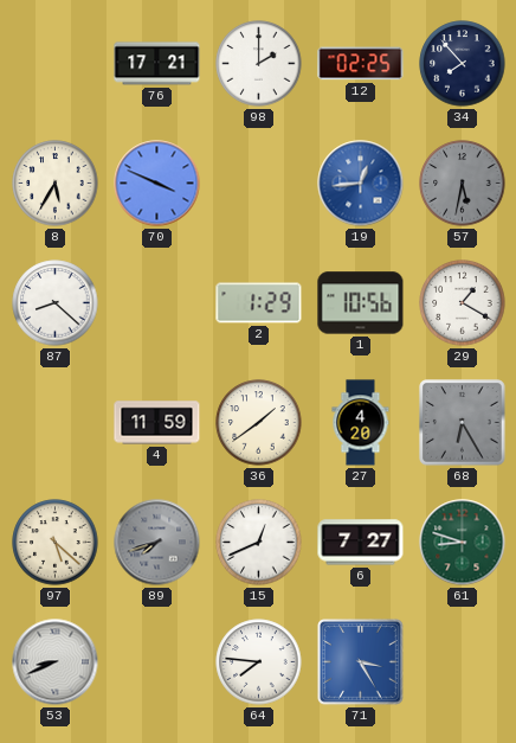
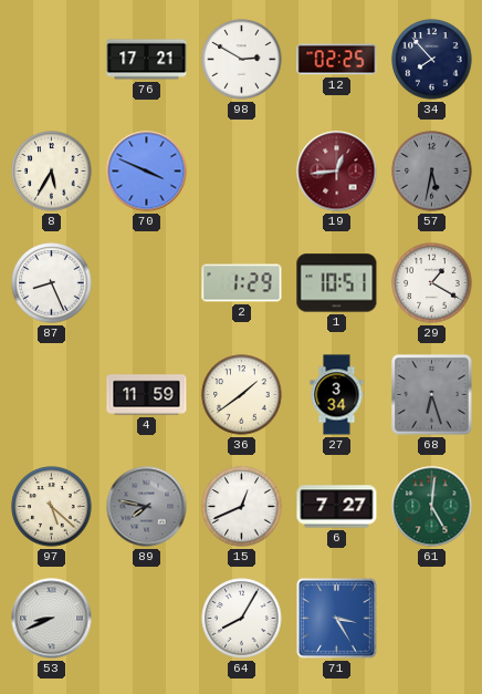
98: 2:00 -> 2:50 (242, 60)
19 dial: blue -> burgundy (337, 172)
87: 8:22 -> 8:26 (52, 283)
1: 10:56 -> 10:51 (337, 283)
27: 4:20 -> 3:34 (337, 395)
68: 6:25 -> 6:27 (432, 395)
89: 7:42 -> 7:47 (147, 507)
61: 8:48 -> 5:01 (432, 507)
64: 7:46 -> 8:05 (242, 619)
